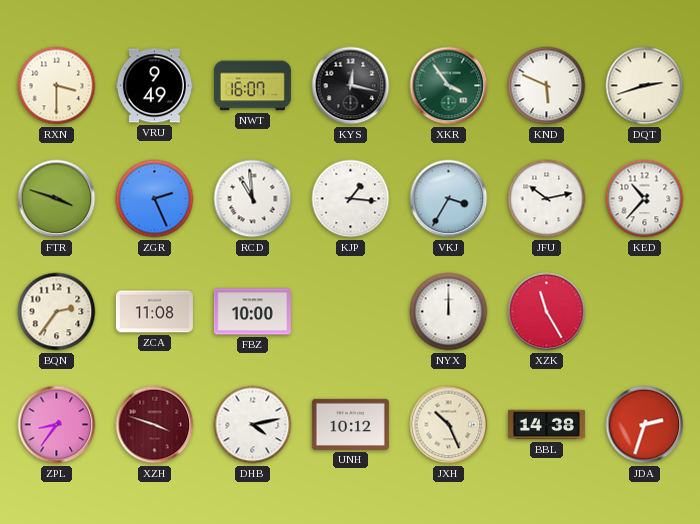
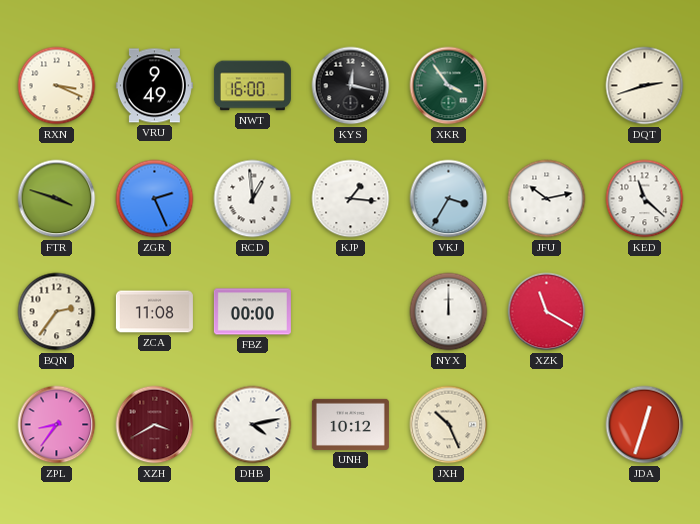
RXN: 3:30 -> 3:19 (57, 86)
NWT: 16:07 -> 16:00 (252, 86)
KND: 5:49 -> none (547, 86)
RCD: 10:59 -> 12:59 (253, 199)
KED: 10:37 -> 11:22 (645, 199)
FBZ: 10:00 -> 00:00 (252, 312)
XZK: 11:25 -> 11:20 (547, 312)
XZH: 3:48 -> 3:40 (155, 425)
BBL: 14:38 -> none (546, 425)
JDA: 2:33 -> 12:33 (645, 425)
